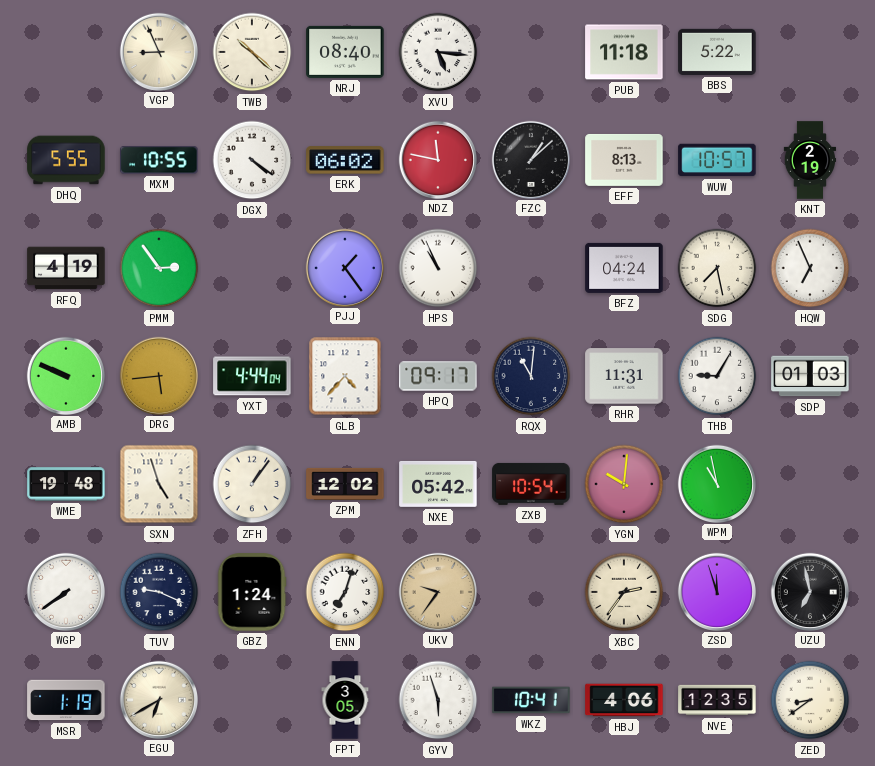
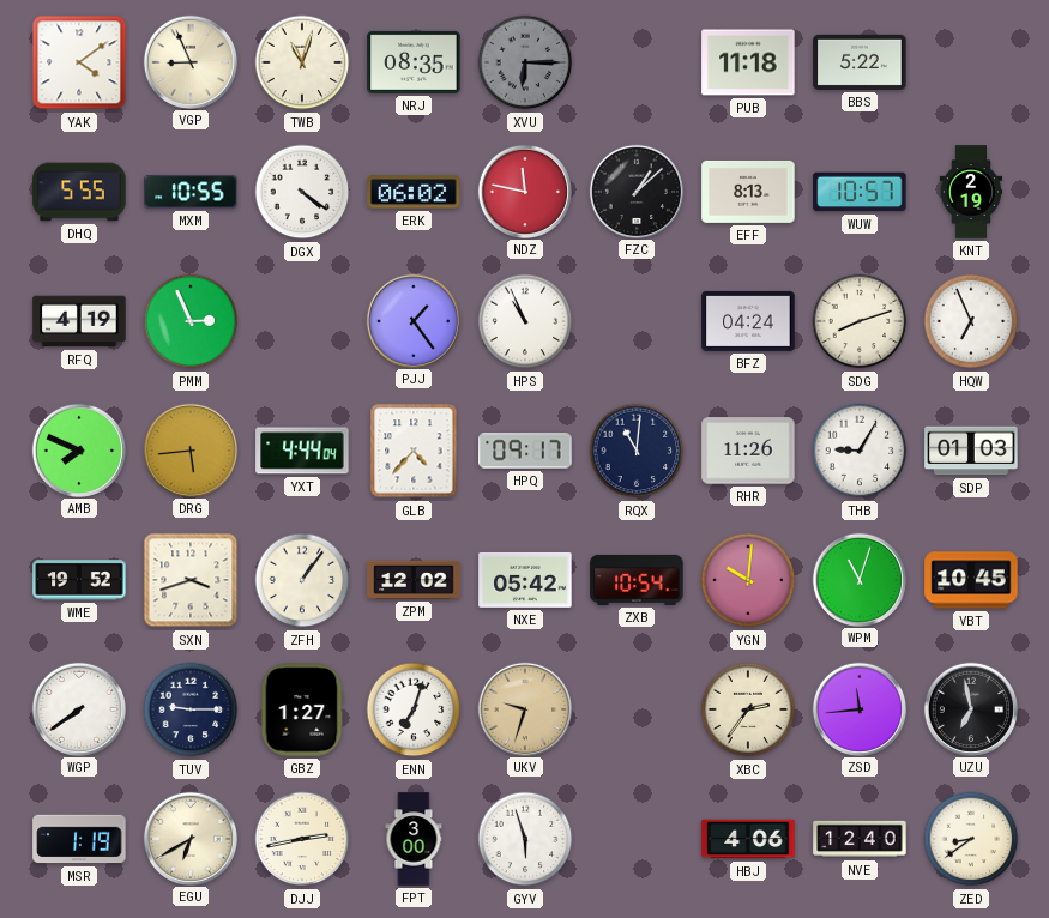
YAK: none -> 4:09 (79, 62)
TWB: 10:22 -> 11:03 (302, 62)
NRJ: 08:40 -> 08:35 (414, 62)
XVU: 5:16 -> 6:15 (525, 62)
XVU dial: white -> grey (525, 62)
PMM: 2:54 -> 2:56 (191, 321)
SDG: 7:28 -> 8:12 (860, 321)
AMB: 9:49 -> 7:49 (78, 449)
RHR: 11:31 -> 11:26 (748, 451)
WME: 19:48 -> 19:52 (79, 580)
SXN: 4:57 -> 3:42 (191, 580)
WPM: 10:58 -> 11:03 (858, 579)
VBT: none -> 10:45 (971, 580)
TUV: 9:19 -> 9:15 (191, 709)
GBZ: 1:24 -> 1:27 (302, 709)
UKV: 9:36 -> 9:33 (524, 708)
ZSD: 11:57 -> 11:44 (858, 708)
DJJ: none -> 2:43 (302, 839)
FPT: 3:05 -> 3:00 (414, 839)
WKZ: 10:41 -> none (531, 700)
NVE: 12:35 -> 12:40 (860, 839)
